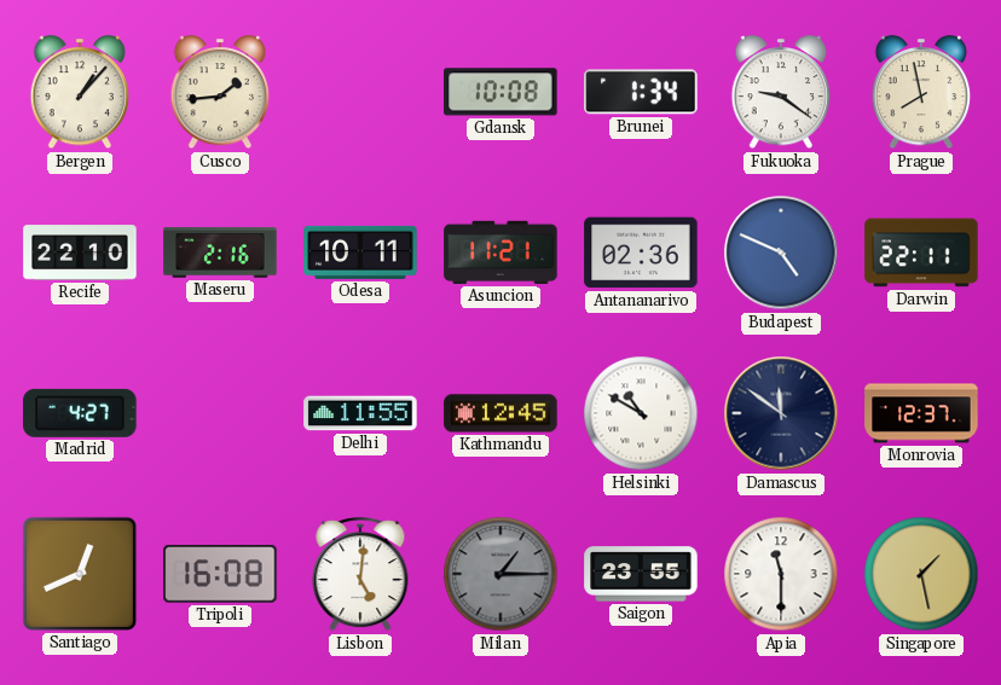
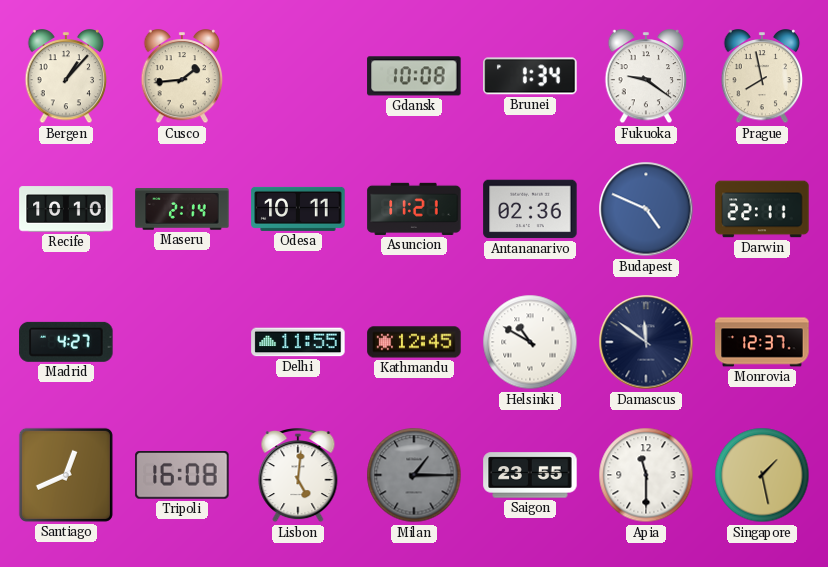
Recife: 22:10 -> 10:10 (66, 209)
Maseru: 2:16 -> 2:14 (182, 209)
